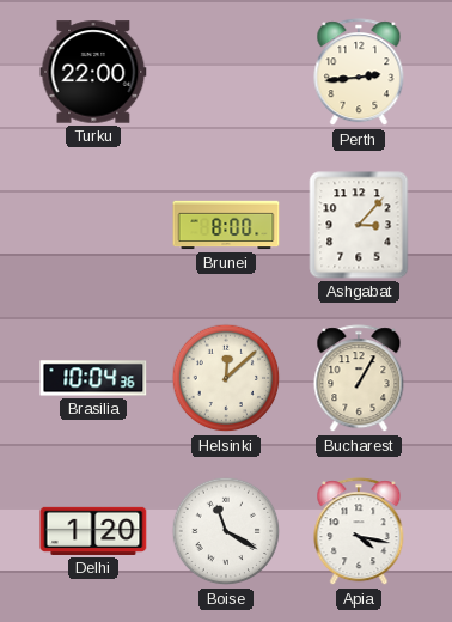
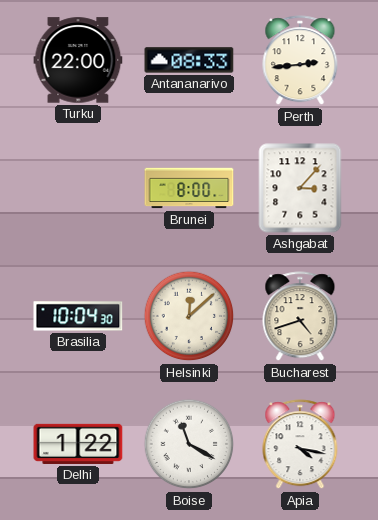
Antananarivo: none -> 08:33 (189, 60)
Brasilia: 10:04:36 -> 10:04:30 (78, 316)
Bucharest: 1:05 -> 4:42 (300, 317)
Delhi: 1:20 -> 1:22 (78, 444)
